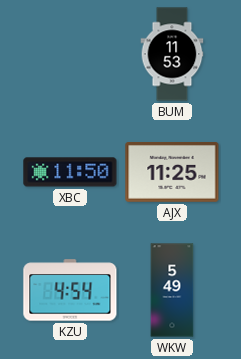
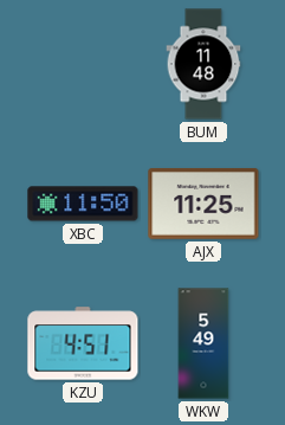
BUM: 11:53 -> 11:48 (203, 64)
KZU: 4:54 -> 4:51 (83, 343)
